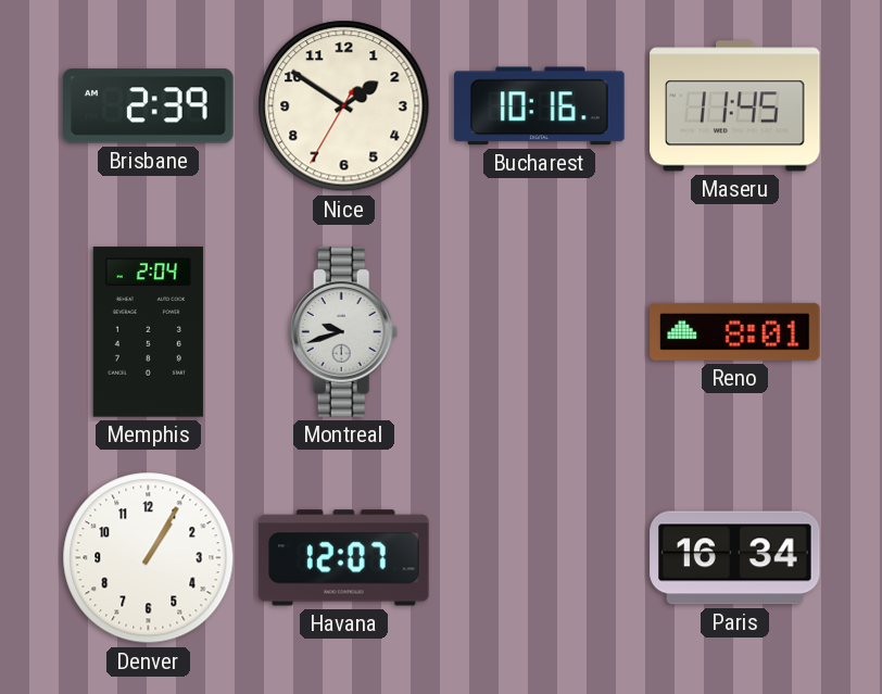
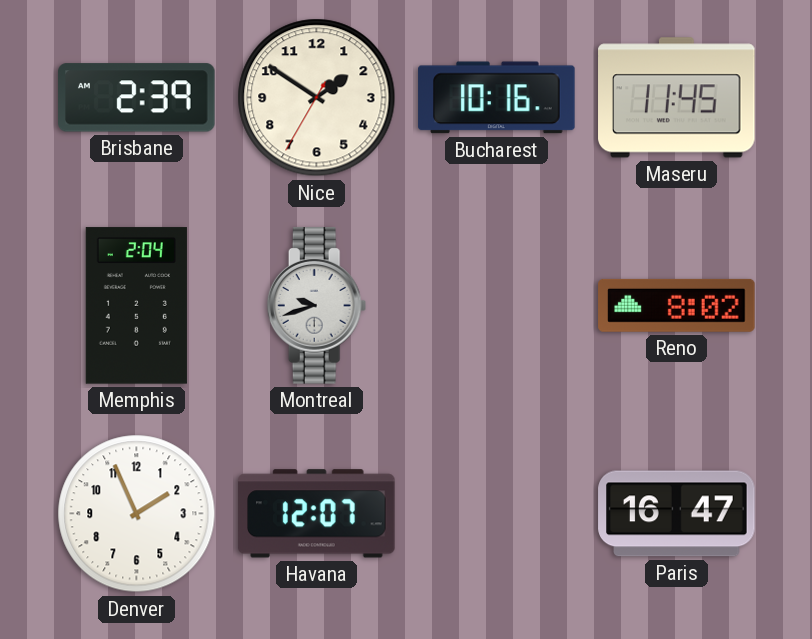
Reno: 8:01 -> 8:02 (677, 305)
Denver: 1:05 -> 1:56 (137, 514)
Paris: 16:34 -> 16:47 (677, 514)
